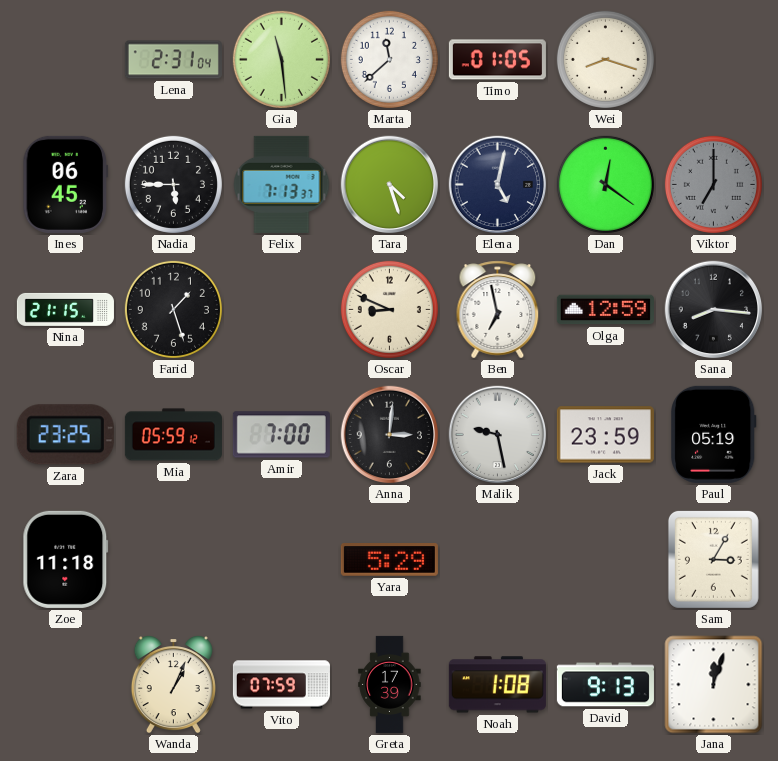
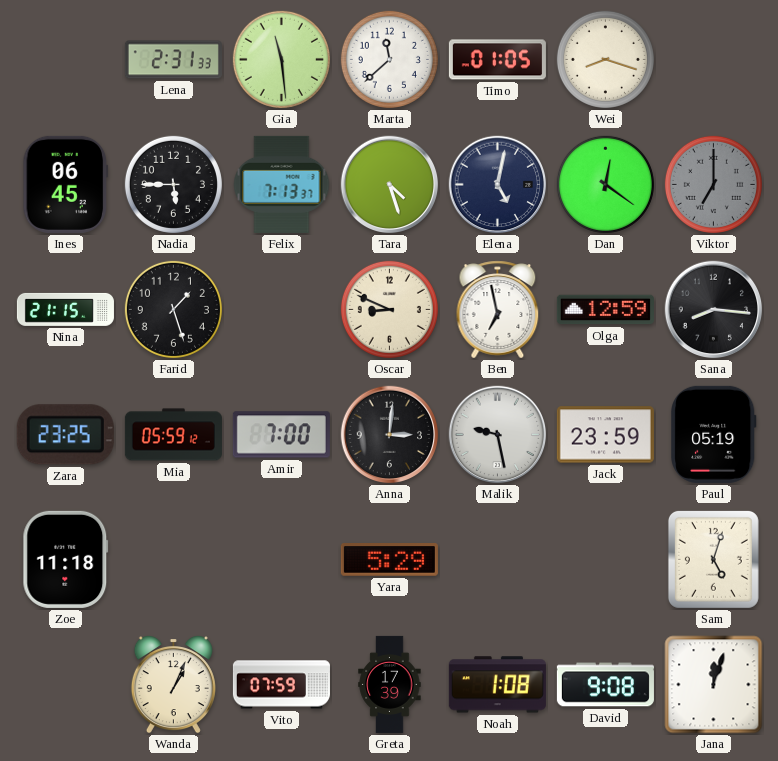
Lena: 2:31:04 -> 2:31:33 (173, 60)
Sam: 3:05 -> 5:03 (713, 559)
David: 9:13 -> 9:08 (605, 685)
